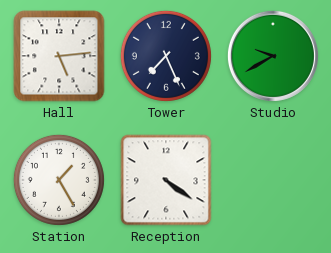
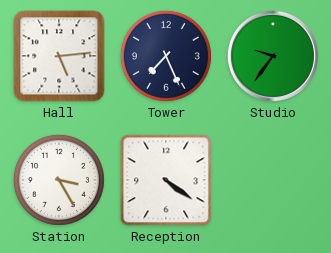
Studio: 9:40 -> 9:36 (273, 56)
Station: 1:25 -> 3:25 (59, 180)
